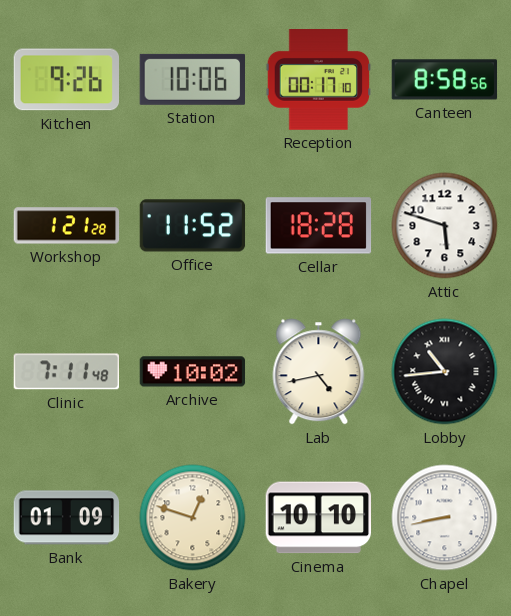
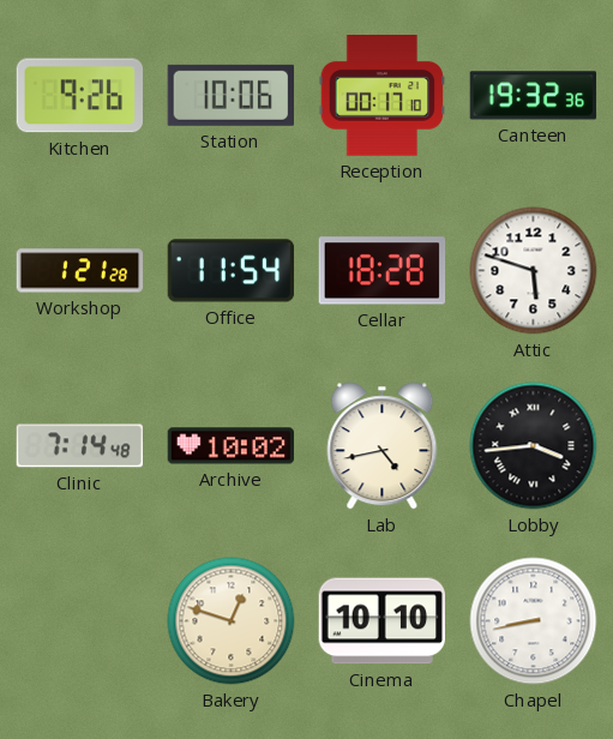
Canteen: 8:58 -> 19:32 (534, 96)
Office: 11:52 -> 11:54 (232, 271)
Clinic: 7:11 -> 7:14 (79, 446)
Lobby: 10:44 -> 3:44 (534, 446)
Bank: 01:09 -> none (67, 518)
